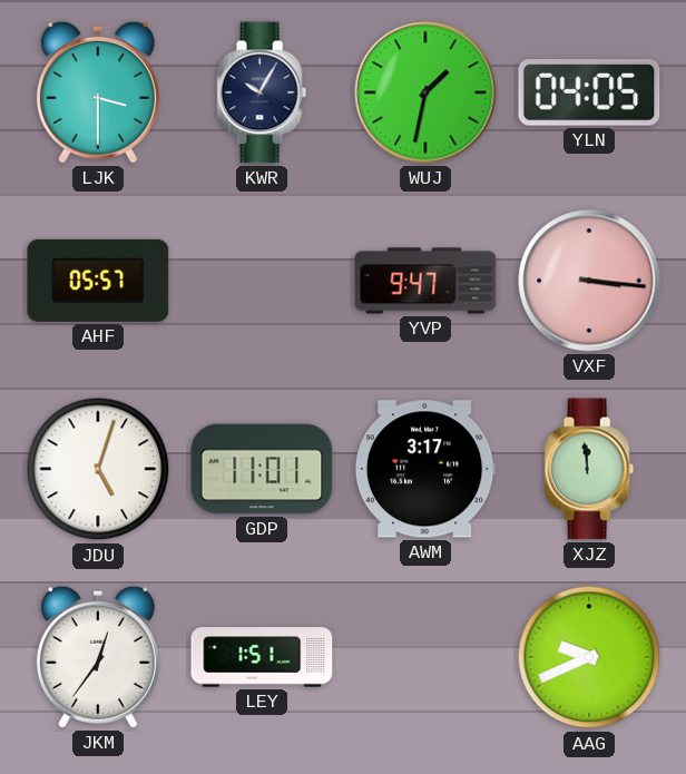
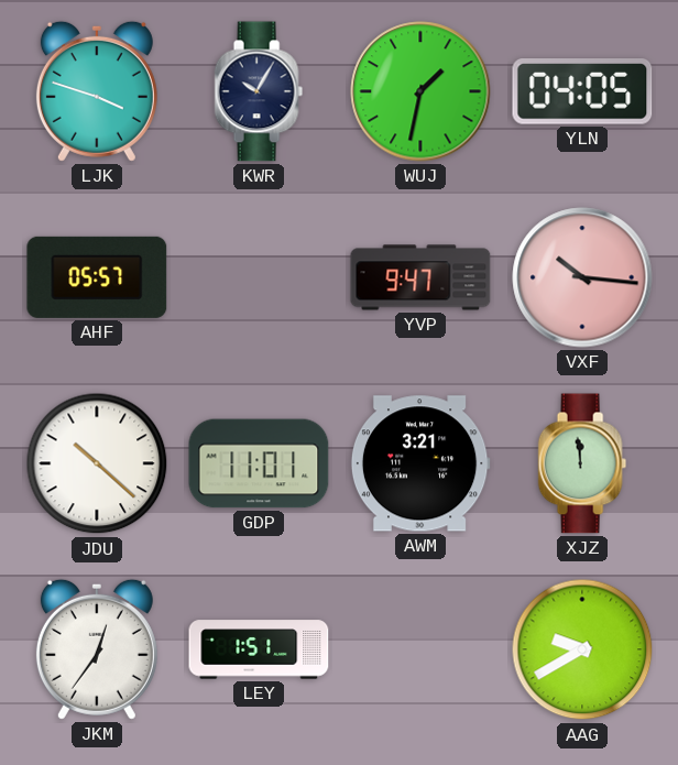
LJK: 3:30 -> 3:48 (97, 91)
VXF: 3:16 -> 10:16 (582, 277)
JDU: 5:03 -> 10:22 (97, 463)
AWM: 3:17 -> 3:21 (420, 463)
AAG: 9:41 -> 9:40 (582, 649)
